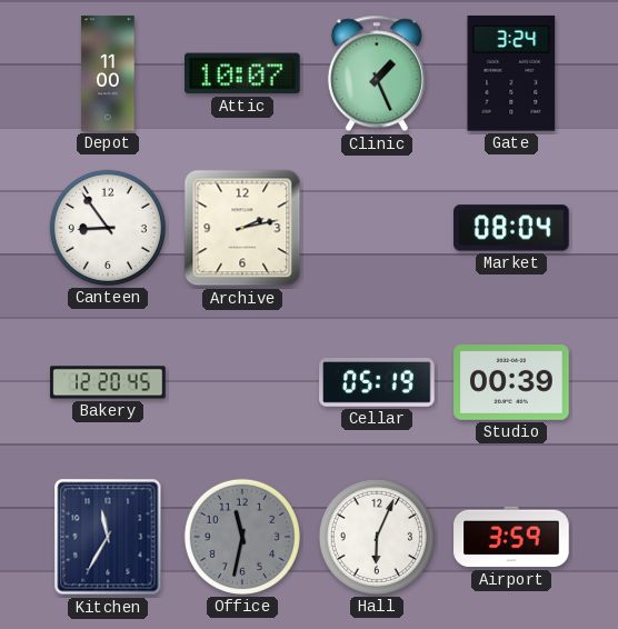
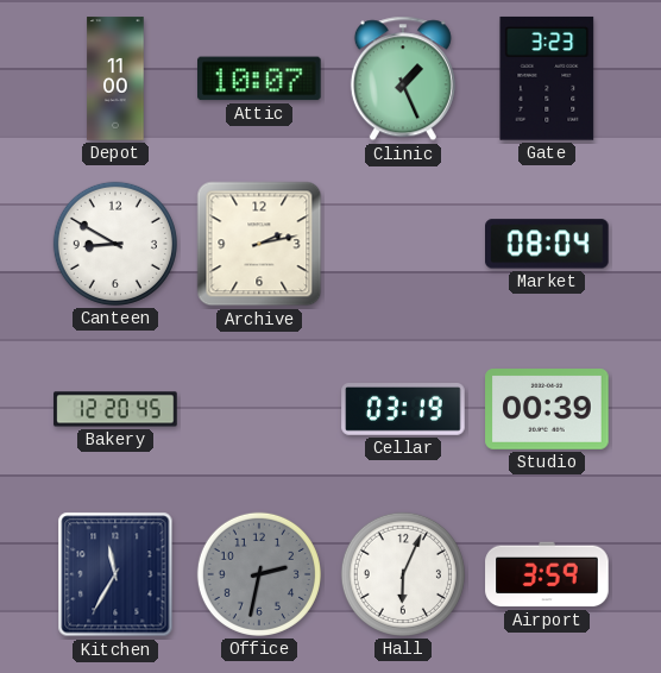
Gate: 3:24 -> 3:23 (547, 78)
Canteen: 8:54 -> 8:50 (115, 244)
Cellar: 05:19 -> 03:19 (403, 410)
Office: 11:32 -> 2:32 (259, 574)
